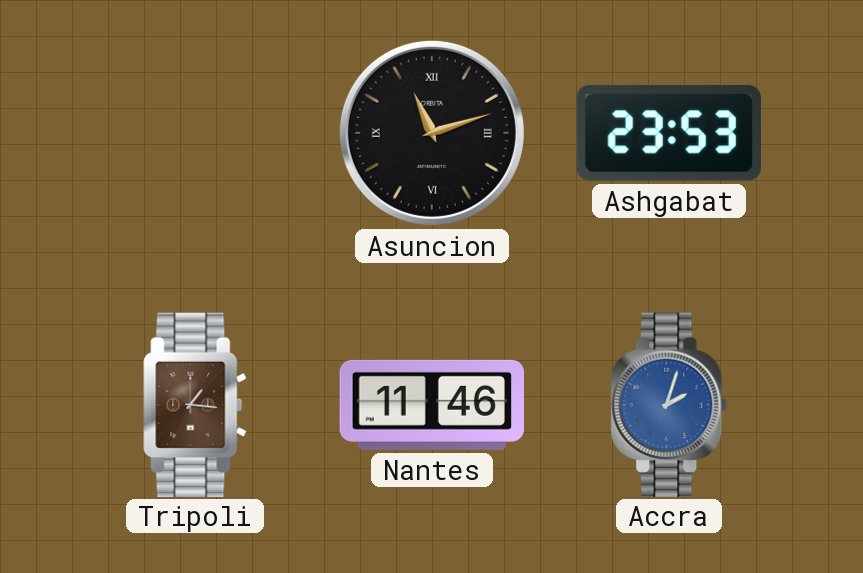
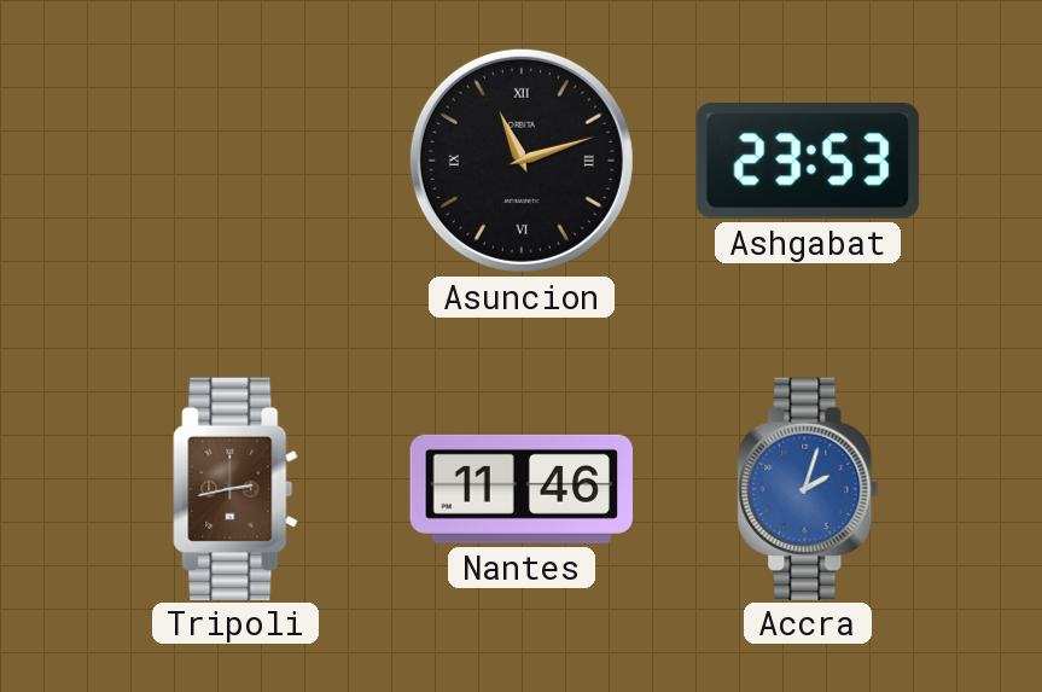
Tripoli: 1:16 -> 2:43 (235, 488)
